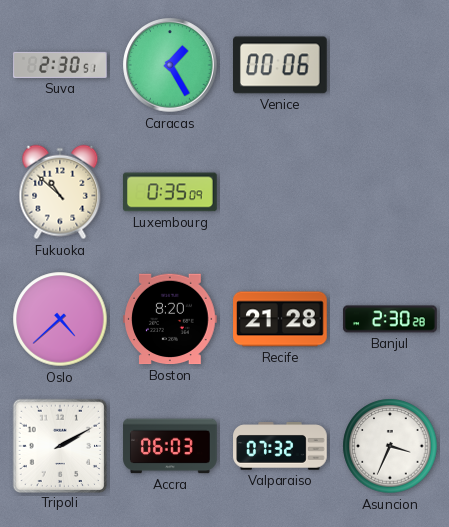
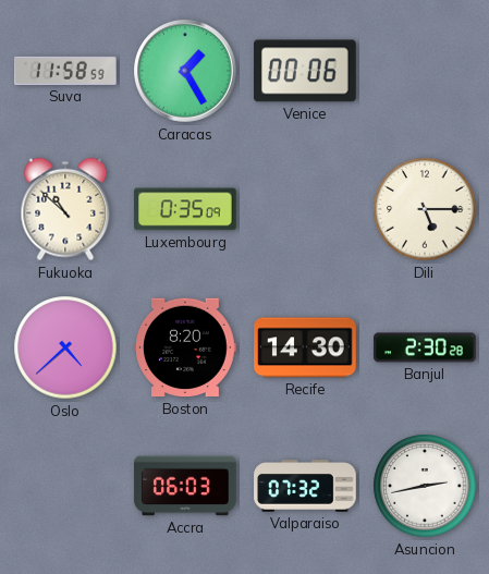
Suva: 2:30 -> 11:58 (65, 71)
Dili: none -> 5:15 (425, 209)
Recife: 21:28 -> 14:30 (305, 347)
Tripoli: 2:10 -> none (59, 445)
Asuncion: 3:34 -> 2:43 (425, 486)
